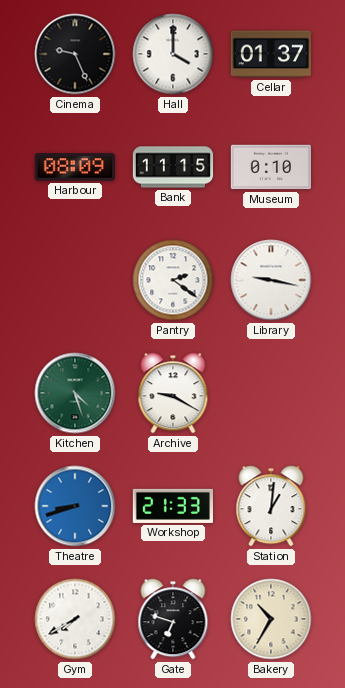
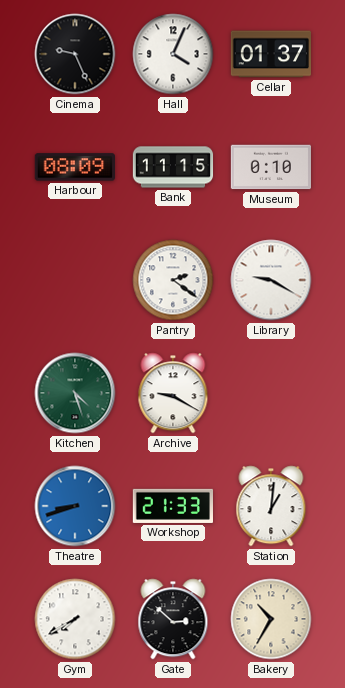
Hall: 4:00 -> 4:04 (173, 54)
Library: 9:17 -> 9:20 (271, 280)
Gate: 6:48 -> 2:52 (173, 619)
